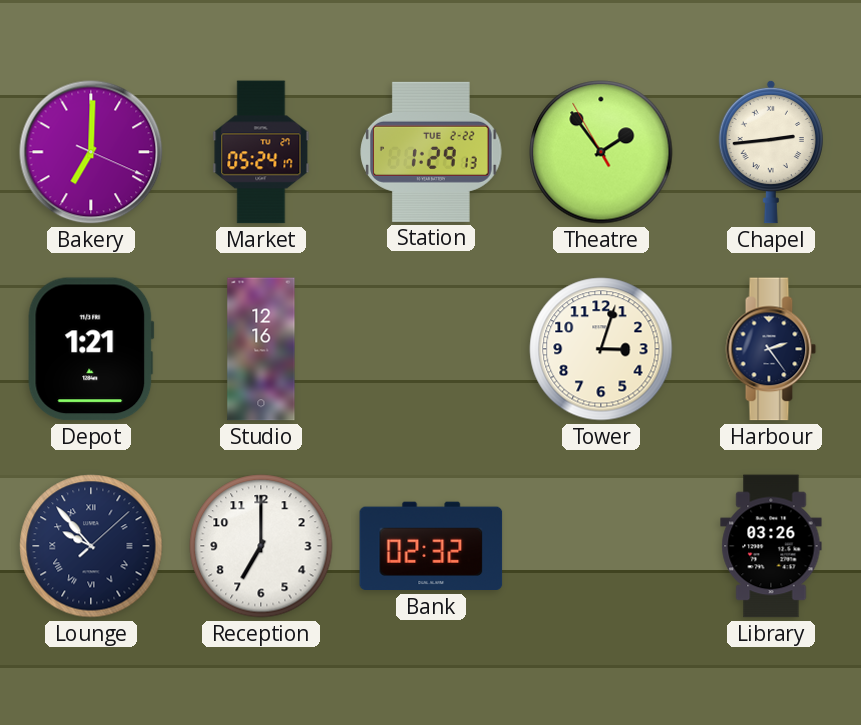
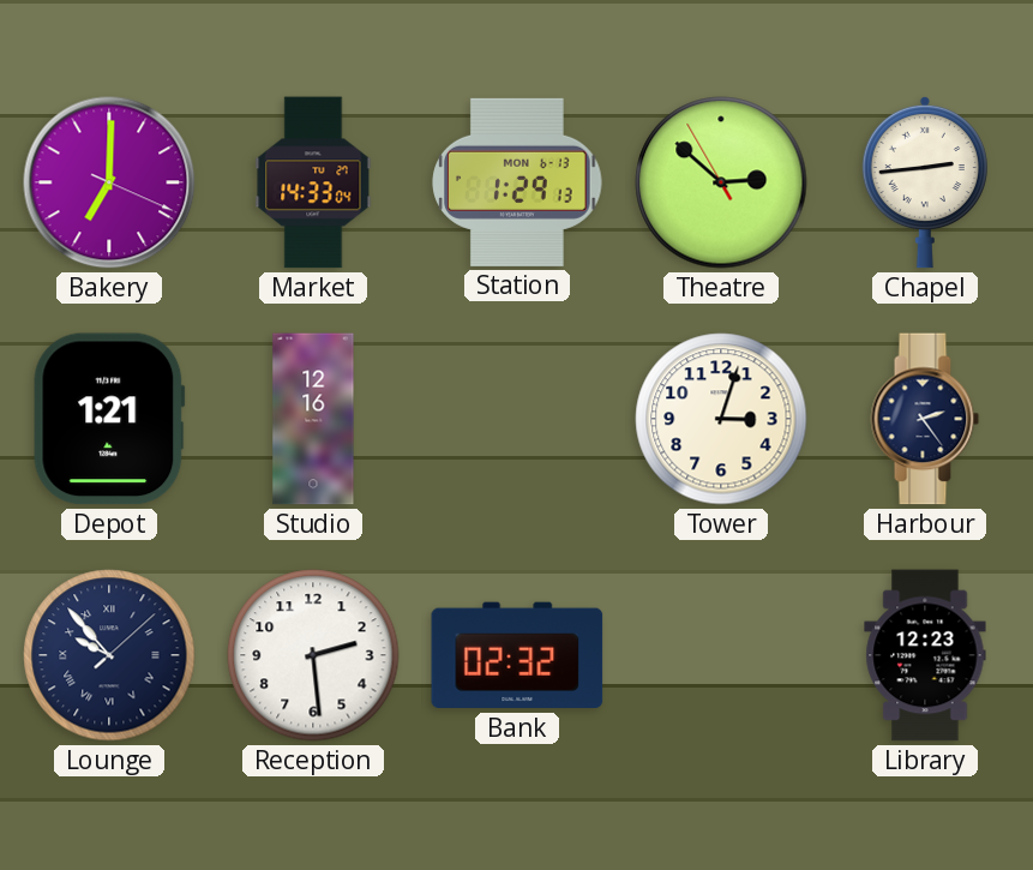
Market: 05:24 -> 14:33 (313, 182)
Station date: TUE 2-22 -> MON 6-13 (517, 182)
Theatre: 1:53 -> 2:51 (721, 182)
Reception: 7:00 -> 2:29 (313, 655)
Library: 03:26 -> 12:23 (925, 655)
